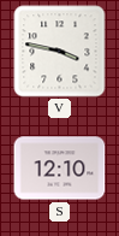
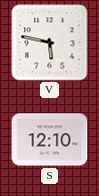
V: 3:47 -> 5:47 (50, 43)
